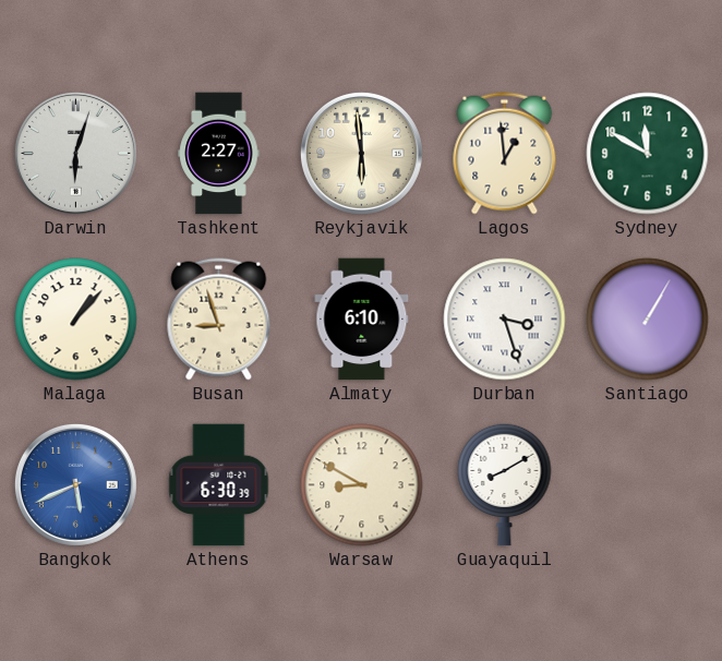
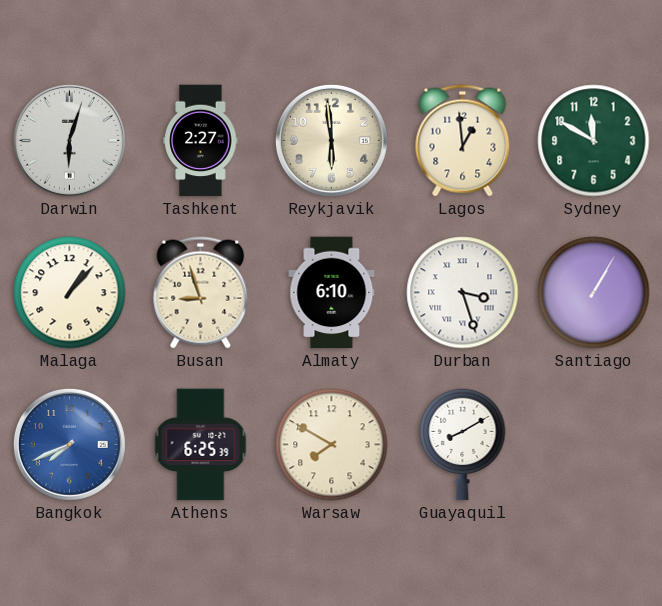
Bangkok: 5:41 -> 7:41 (69, 444)
Athens: 6:30 -> 6:25 (201, 445)
Warsaw: 8:50 -> 7:50 (332, 445)
